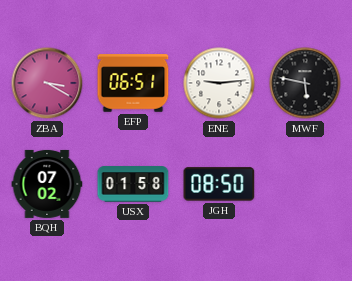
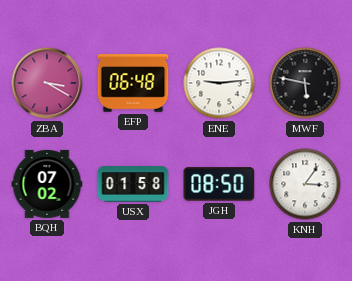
EFP: 06:51 -> 06:48 (133, 83)
KNH: none -> 3:06 (305, 184)
